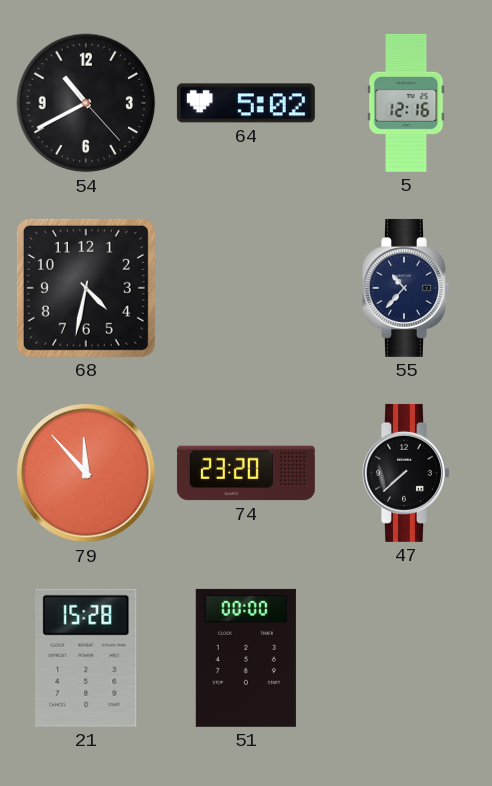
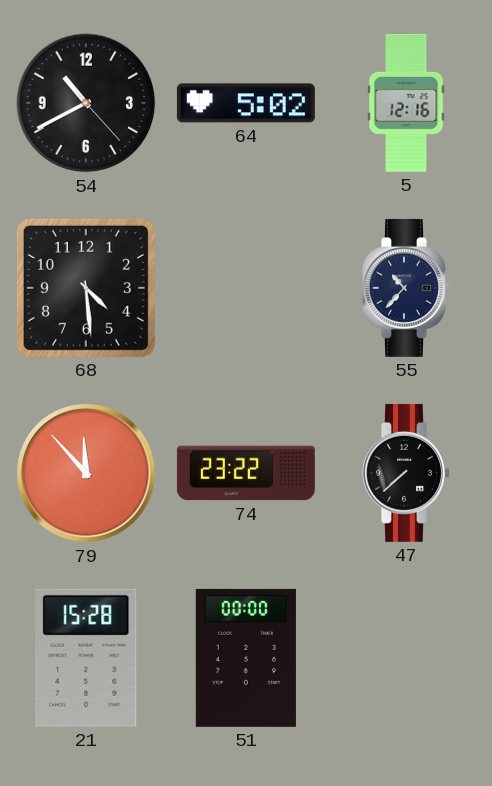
68: 4:32 -> 4:29 (86, 288)
74: 23:20 -> 23:22 (246, 473)
